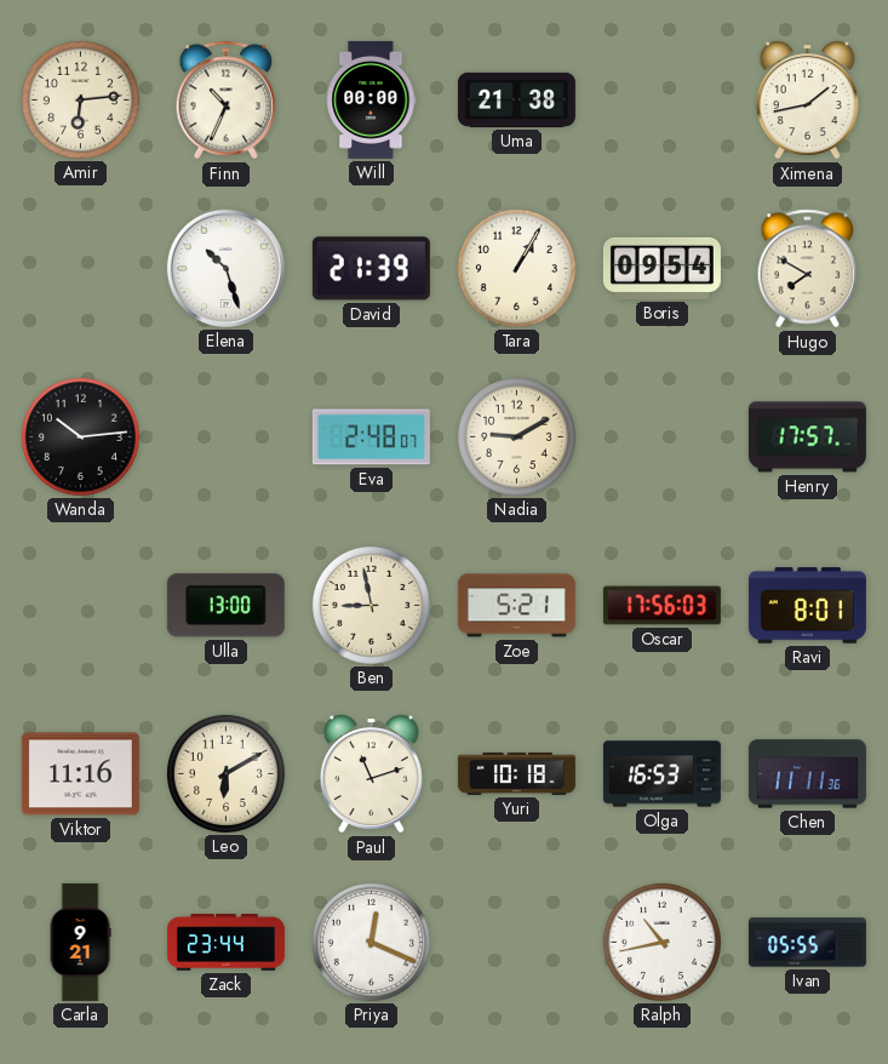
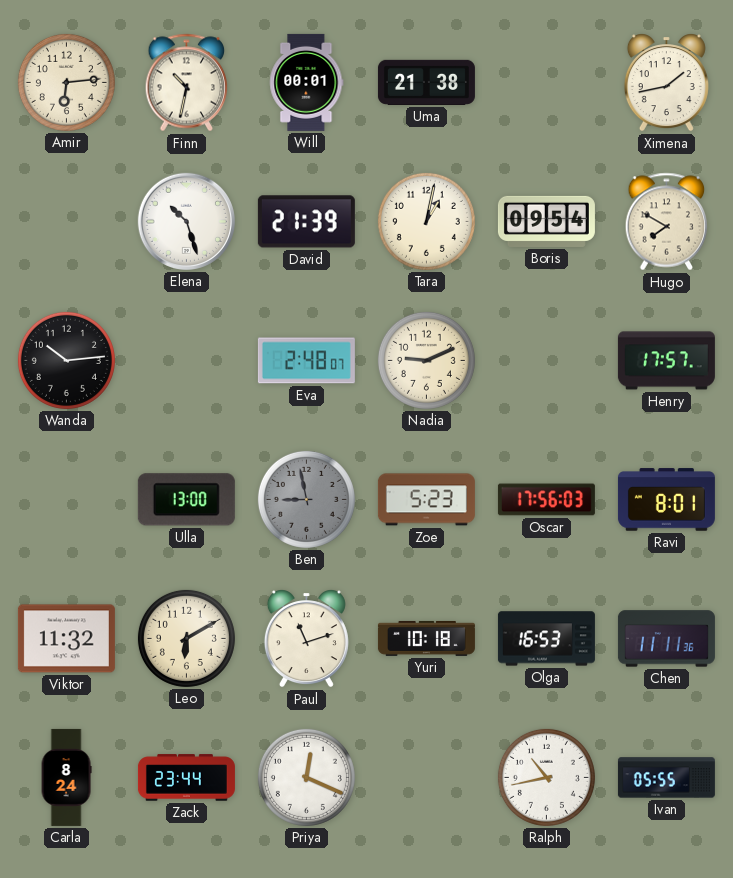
Finn: 10:34 -> 10:32 (187, 83)
Will: 00:00 -> 00:01 (307, 82)
Tara: 1:05 -> 1:02 (426, 221)
Nadia: 9:10 -> 9:11 (426, 360)
Ben dial: cream -> grey (306, 499)
Zoe: 5:21 -> 5:23 (426, 500)
Viktor: 11:16 -> 11:32 (66, 639)
Carla: 9:21 -> 8:24 (66, 777)
